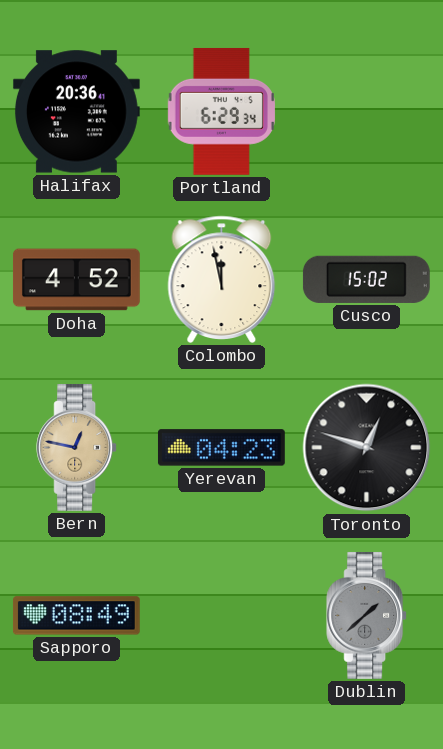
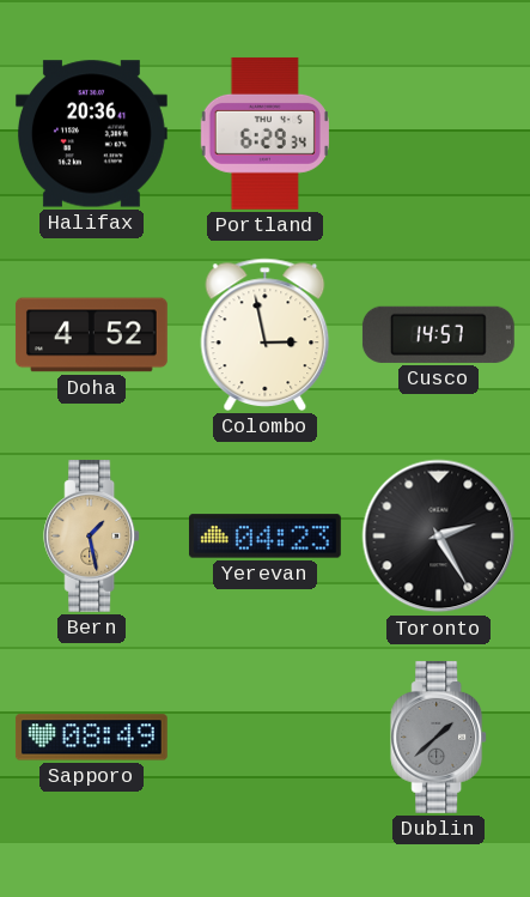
Colombo: 11:58 -> 2:58 (266, 334)
Cusco: 15:02 -> 14:57 (438, 334)
Bern: 12:47 -> 1:28 (92, 535)
Toronto: 12:48 -> 2:25 (439, 537)
